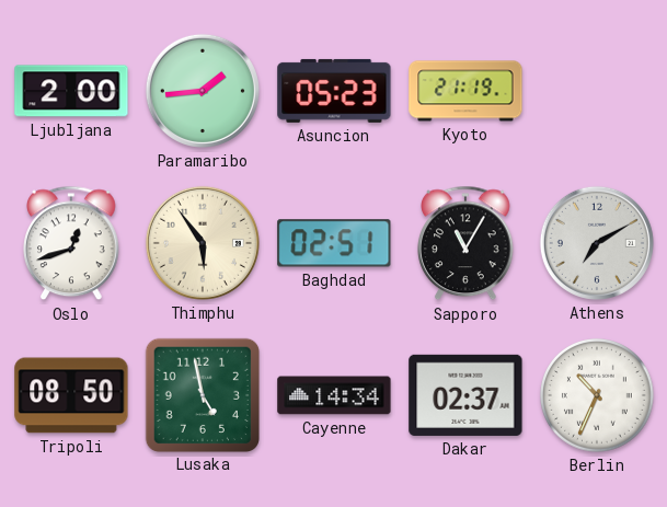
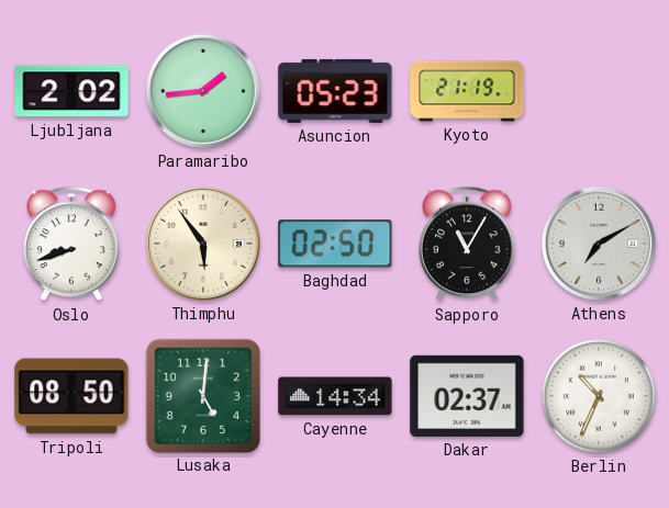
Ljubljana: 2:00 -> 2:02 (71, 91)
Oslo: 12:42 -> 8:42 (73, 244)
Baghdad: 02:51 -> 02:50 (335, 244)
Lusaka: 4:58 -> 5:01 (202, 395)
